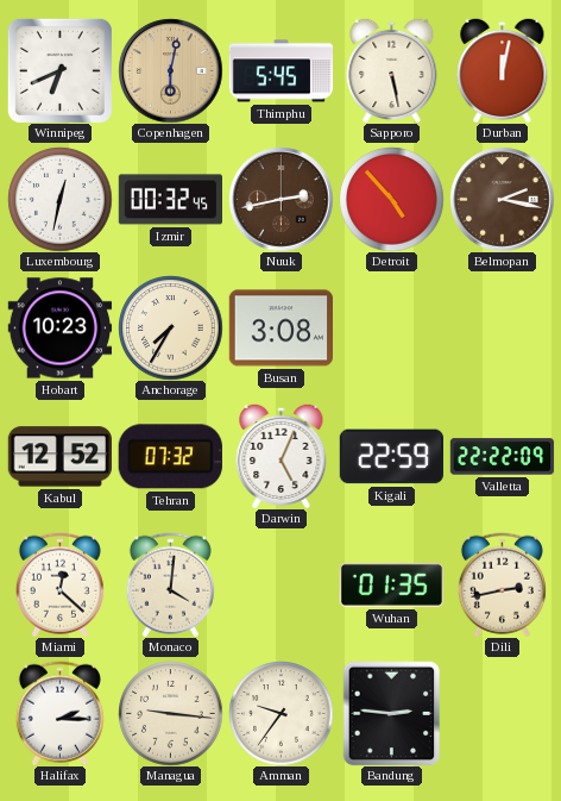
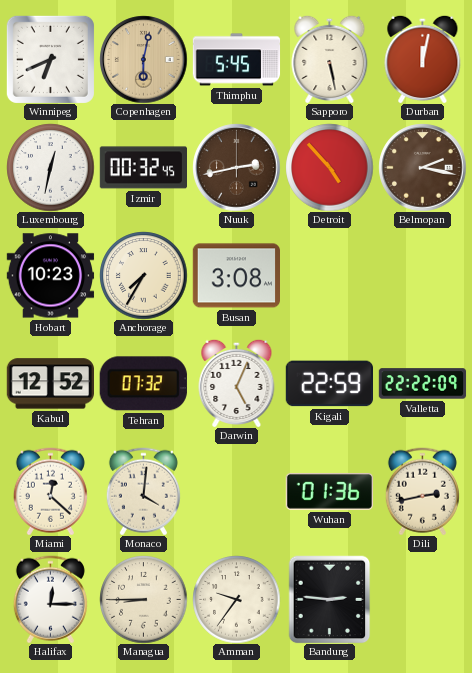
Wuhan: 01:35 -> 01:36 (329, 491)
Halifax: 2:15 -> 12:15 (50, 599)
Managua: 9:16 -> 8:45 (143, 599)
